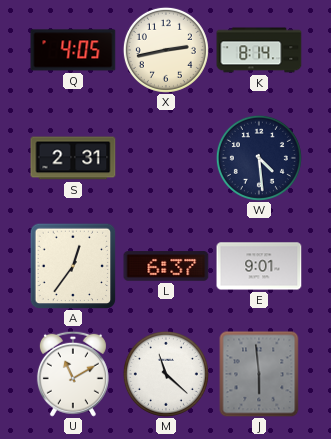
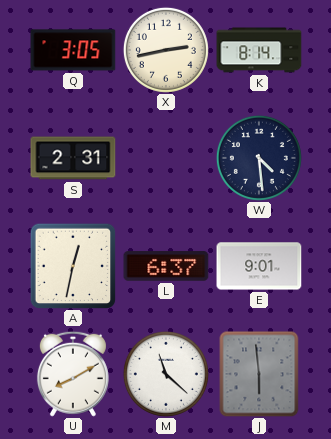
Q: 4:05 -> 3:05 (73, 50)
A: 12:36 -> 12:32 (73, 266)
U: 11:10 -> 8:10 (73, 374)
